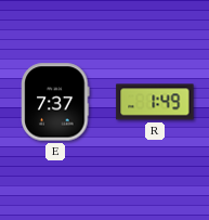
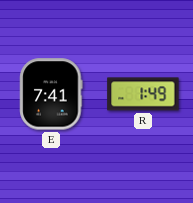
E: 7:37 -> 7:41 (51, 94)
